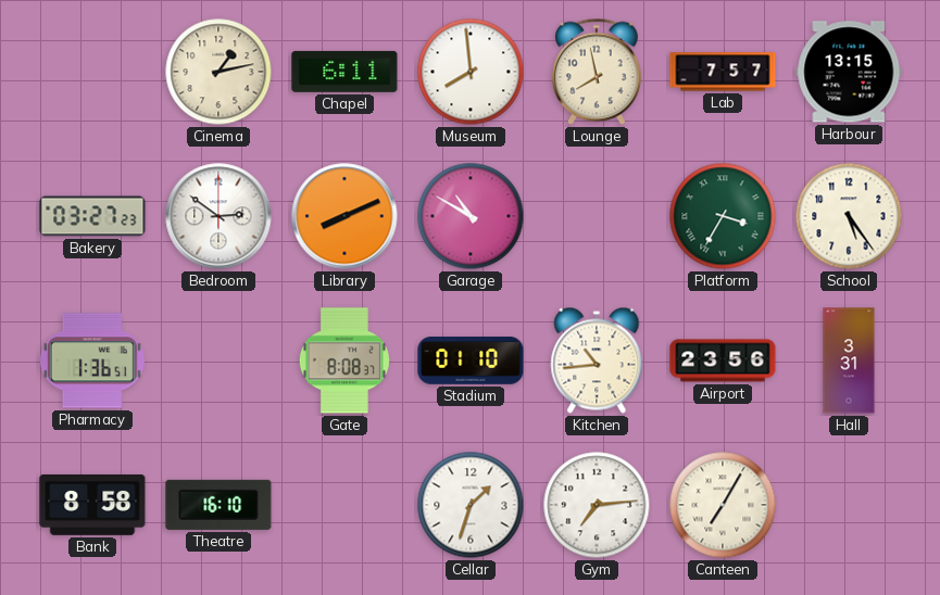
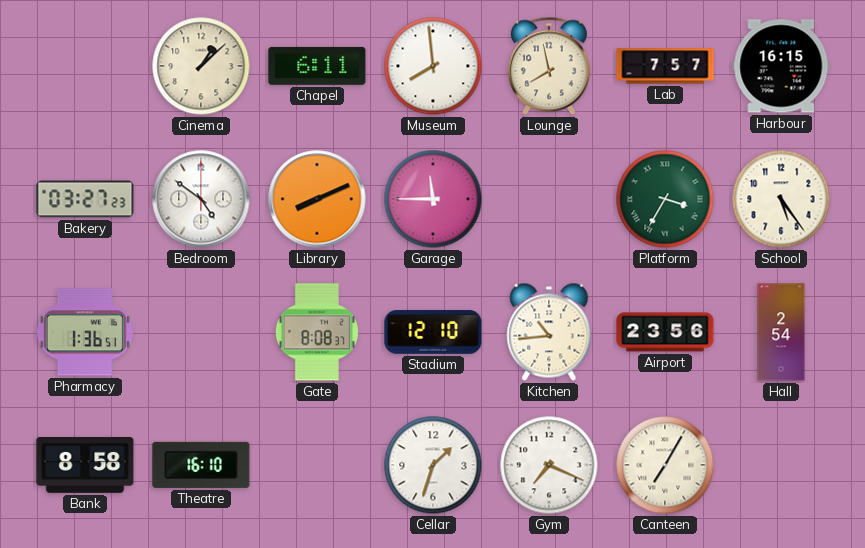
Cinema: 1:13 -> 1:08 (201, 66)
Harbour: 13:15 -> 16:15 (781, 66)
Bedroom: 2:51 -> 4:51 (201, 199)
Garage: 10:50 -> 11:45 (433, 199)
Stadium: 01:10 -> 12:10 (433, 332)
Hall: 3:31 -> 2:54 (781, 332)
Gym: 7:14 -> 7:19 (549, 465)
